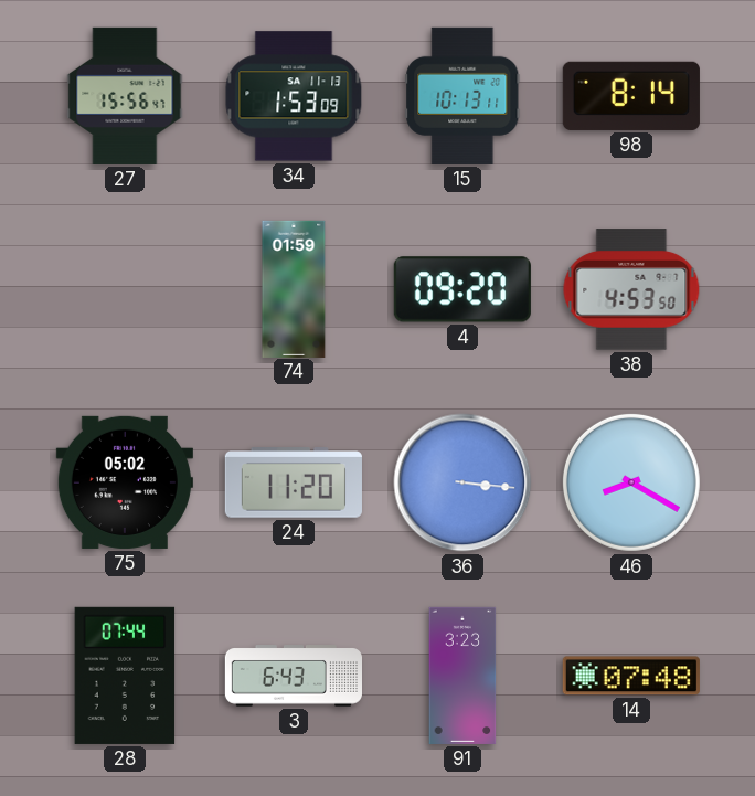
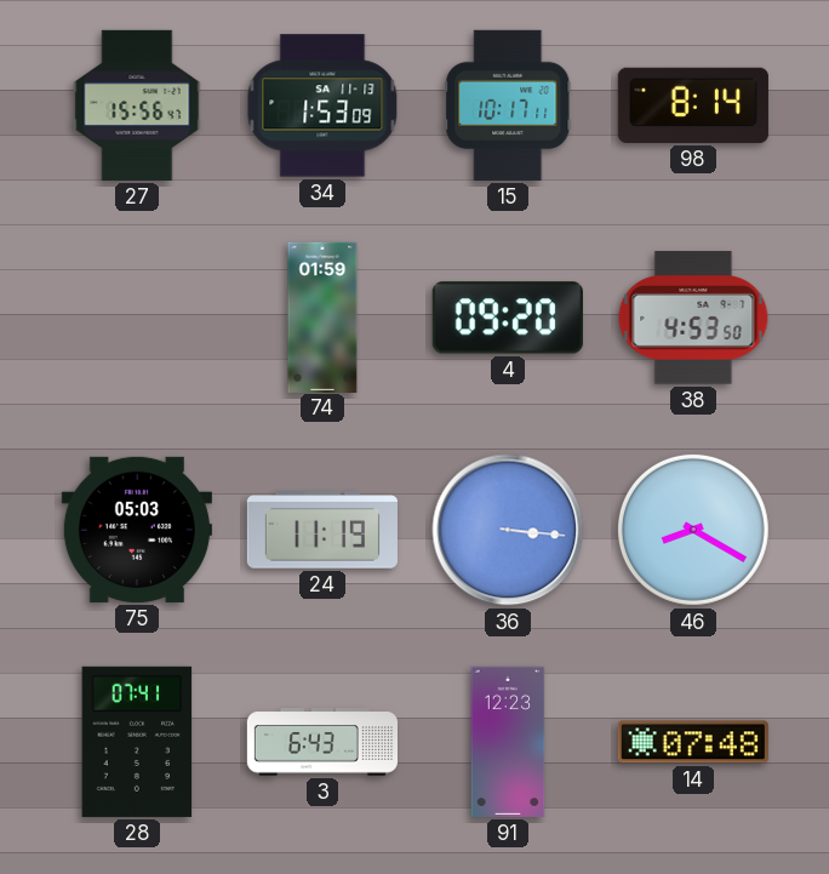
15: 10:13 -> 10:17 (508, 105)
75: 05:02 -> 05:03 (137, 530)
24: 11:20 -> 11:19 (322, 530)
28: 07:44 -> 07:41 (137, 742)
91: 3:23 -> 12:23 (508, 742)
